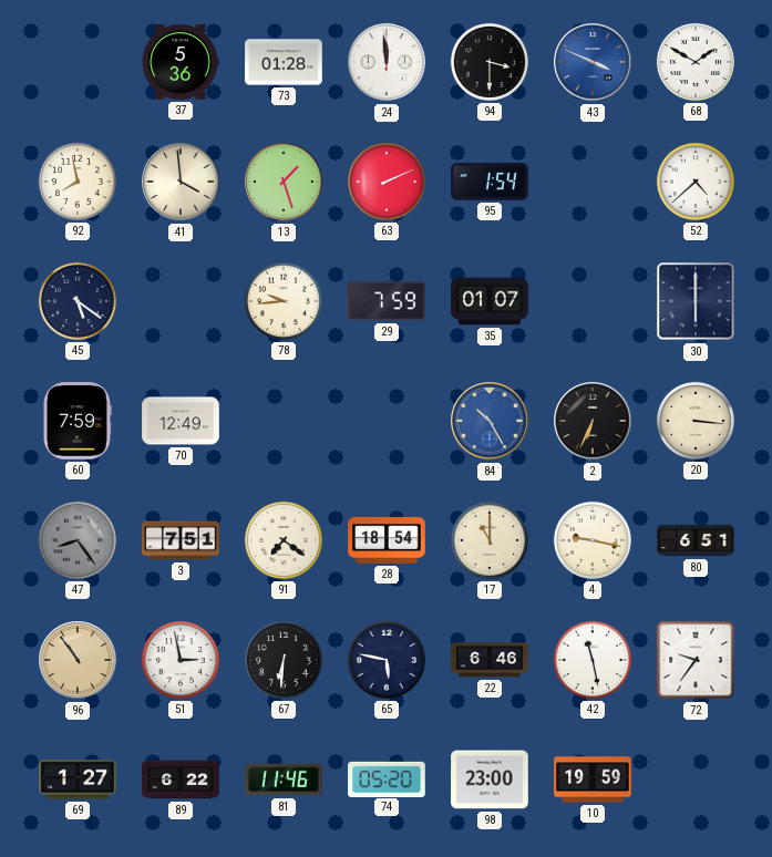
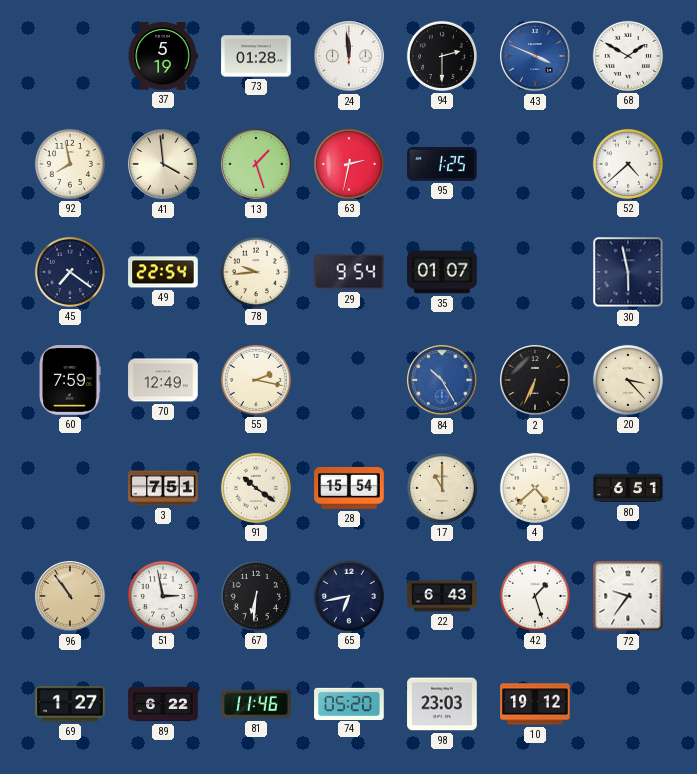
37: 5:36 -> 5:19 (163, 56)
94: 3:30 -> 2:30 (442, 56)
63: 2:11 -> 2:32 (349, 164)
95: 1:54 -> 1:25 (442, 165)
45: 5:21 -> 7:21 (70, 272)
49: none -> 22:54 (163, 272)
29: 7:59 -> 9:54 (349, 272)
30: 6:00 -> 5:58 (628, 272)
55: none -> 2:17 (256, 380)
20: 3:16 -> 3:23 (628, 380)
47: 8:24 -> none (78, 540)
91: 7:21 -> 10:21 (256, 488)
28: 18:54 -> 15:54 (349, 488)
4: 9:17 -> 4:38 (535, 488)
65: 5:47 -> 6:43 (349, 596)
22: 6:46 -> 6:43 (442, 596)
42: 11:28 -> 1:27 (535, 596)
98: 23:00 -> 23:03 (442, 704)
10: 19:59 -> 19:12 (535, 704)
